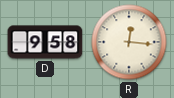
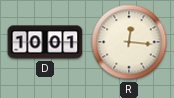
D: 9:58 -> 10:01 (45, 42)
